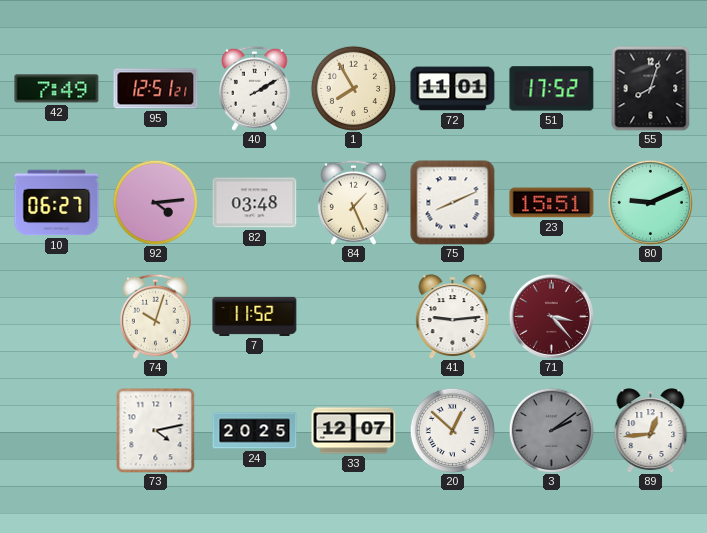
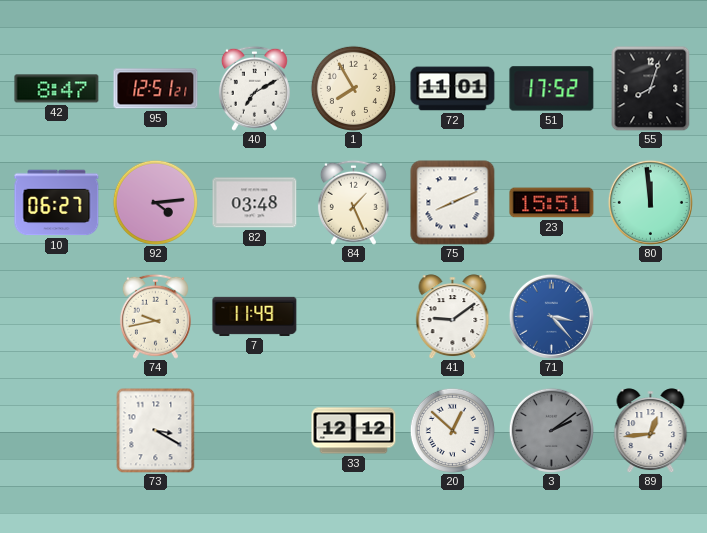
42: 7:49 -> 8:47 (57, 89)
40: 2:10 -> 7:10 (254, 88)
80: 9:11 -> 11:59 (650, 202)
74: 10:03 -> 9:43 (155, 316)
7: 11:52 -> 11:49 (255, 316)
41: 9:14 -> 9:09 (453, 316)
71 dial: burgundy -> blue (551, 316)
73: 4:13 -> 3:20 (156, 430)
24: 20:25 -> none (255, 431)
33: 12:07 -> 12:12 (354, 431)
